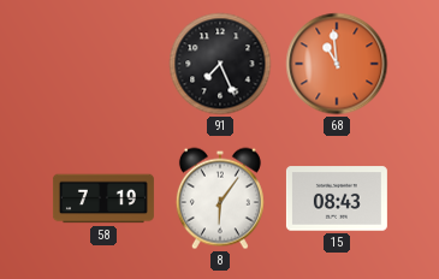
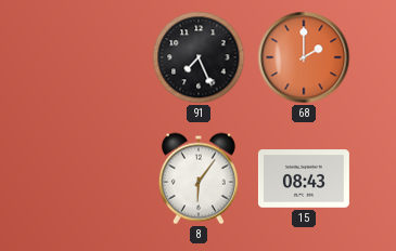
68: 10:59 -> 2:00 (304, 57)
58: 7:19 -> none (103, 198)
